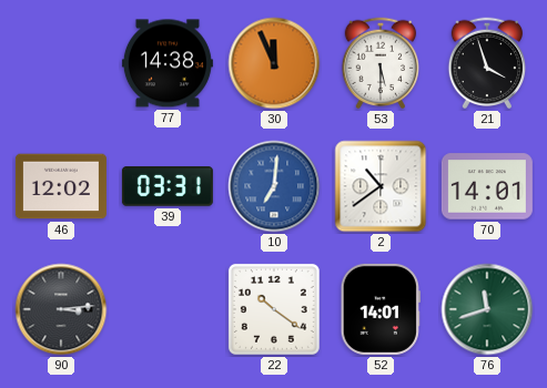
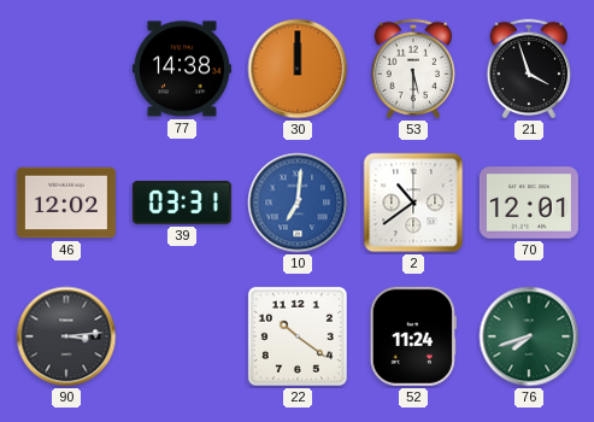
30: 11:56 -> 12:00 (298, 69)
70: 14:01 -> 12:01 (529, 203)
52: 14:01 -> 11:24 (413, 336)
76: 11:42 -> 7:42 (529, 336)
